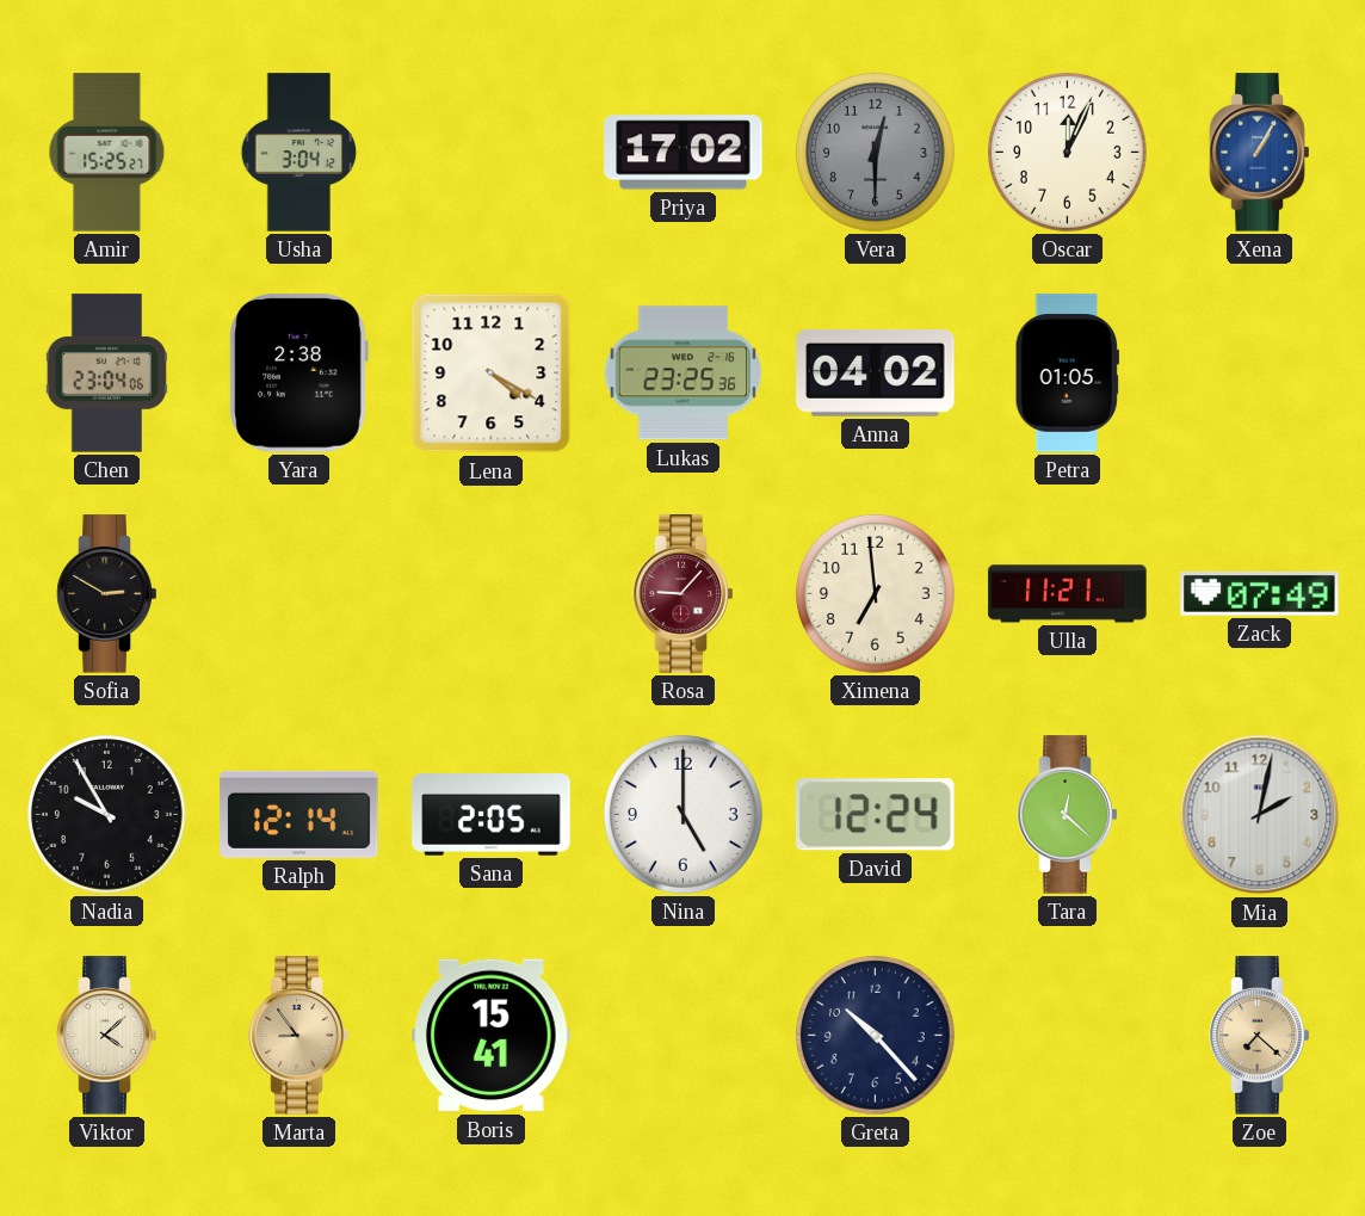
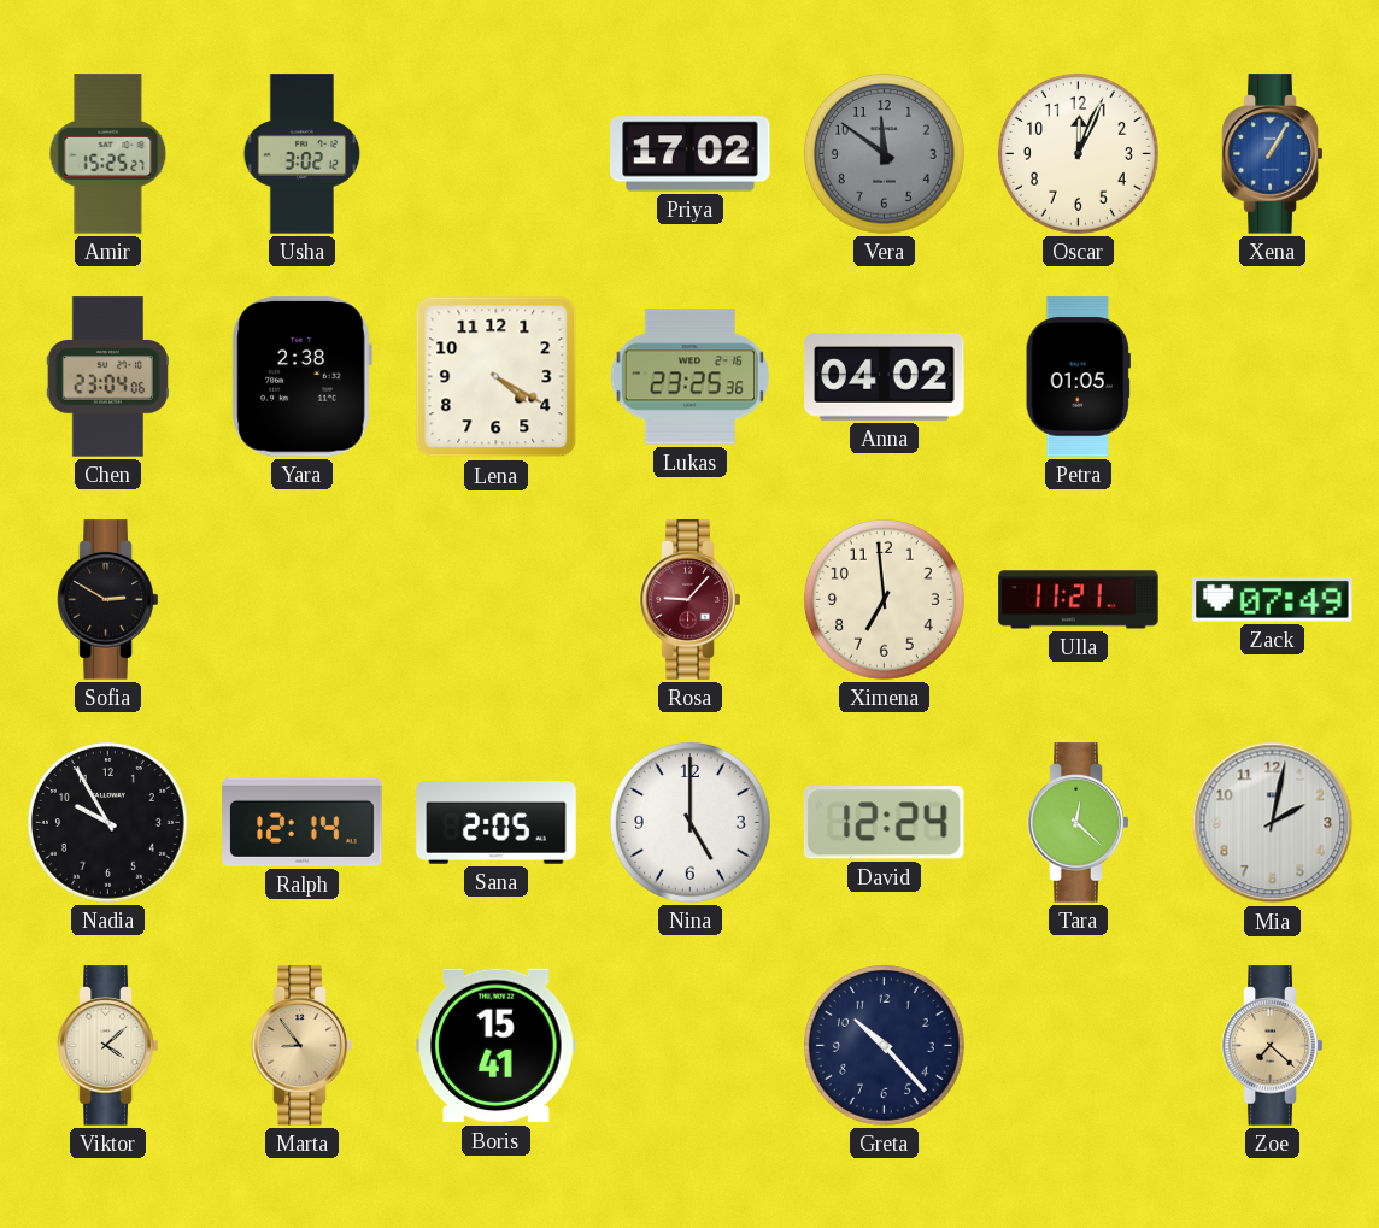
Usha: 3:04 -> 3:02 (303, 154)
Vera: 12:30 -> 11:51 (884, 153)
